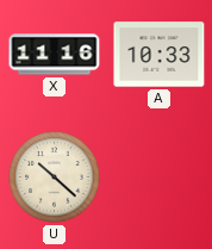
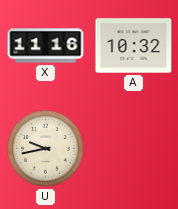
A: 10:33 -> 10:32 (134, 46)
U: 10:22 -> 9:43 (46, 149)
